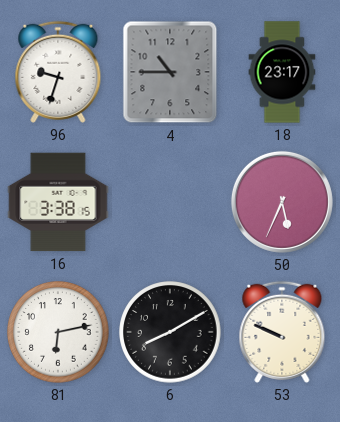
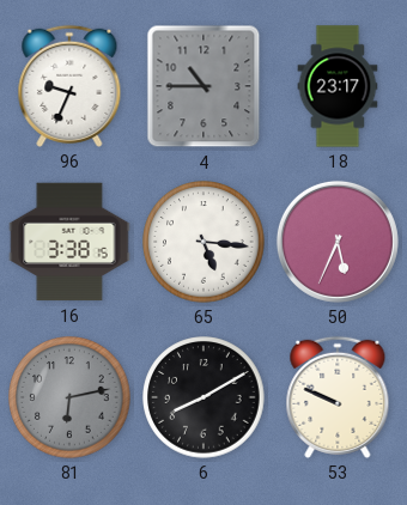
96: 9:33 -> 9:34 (69, 86)
65: none -> 5:16 (203, 242)
81 dial: white -> grey (69, 397)
